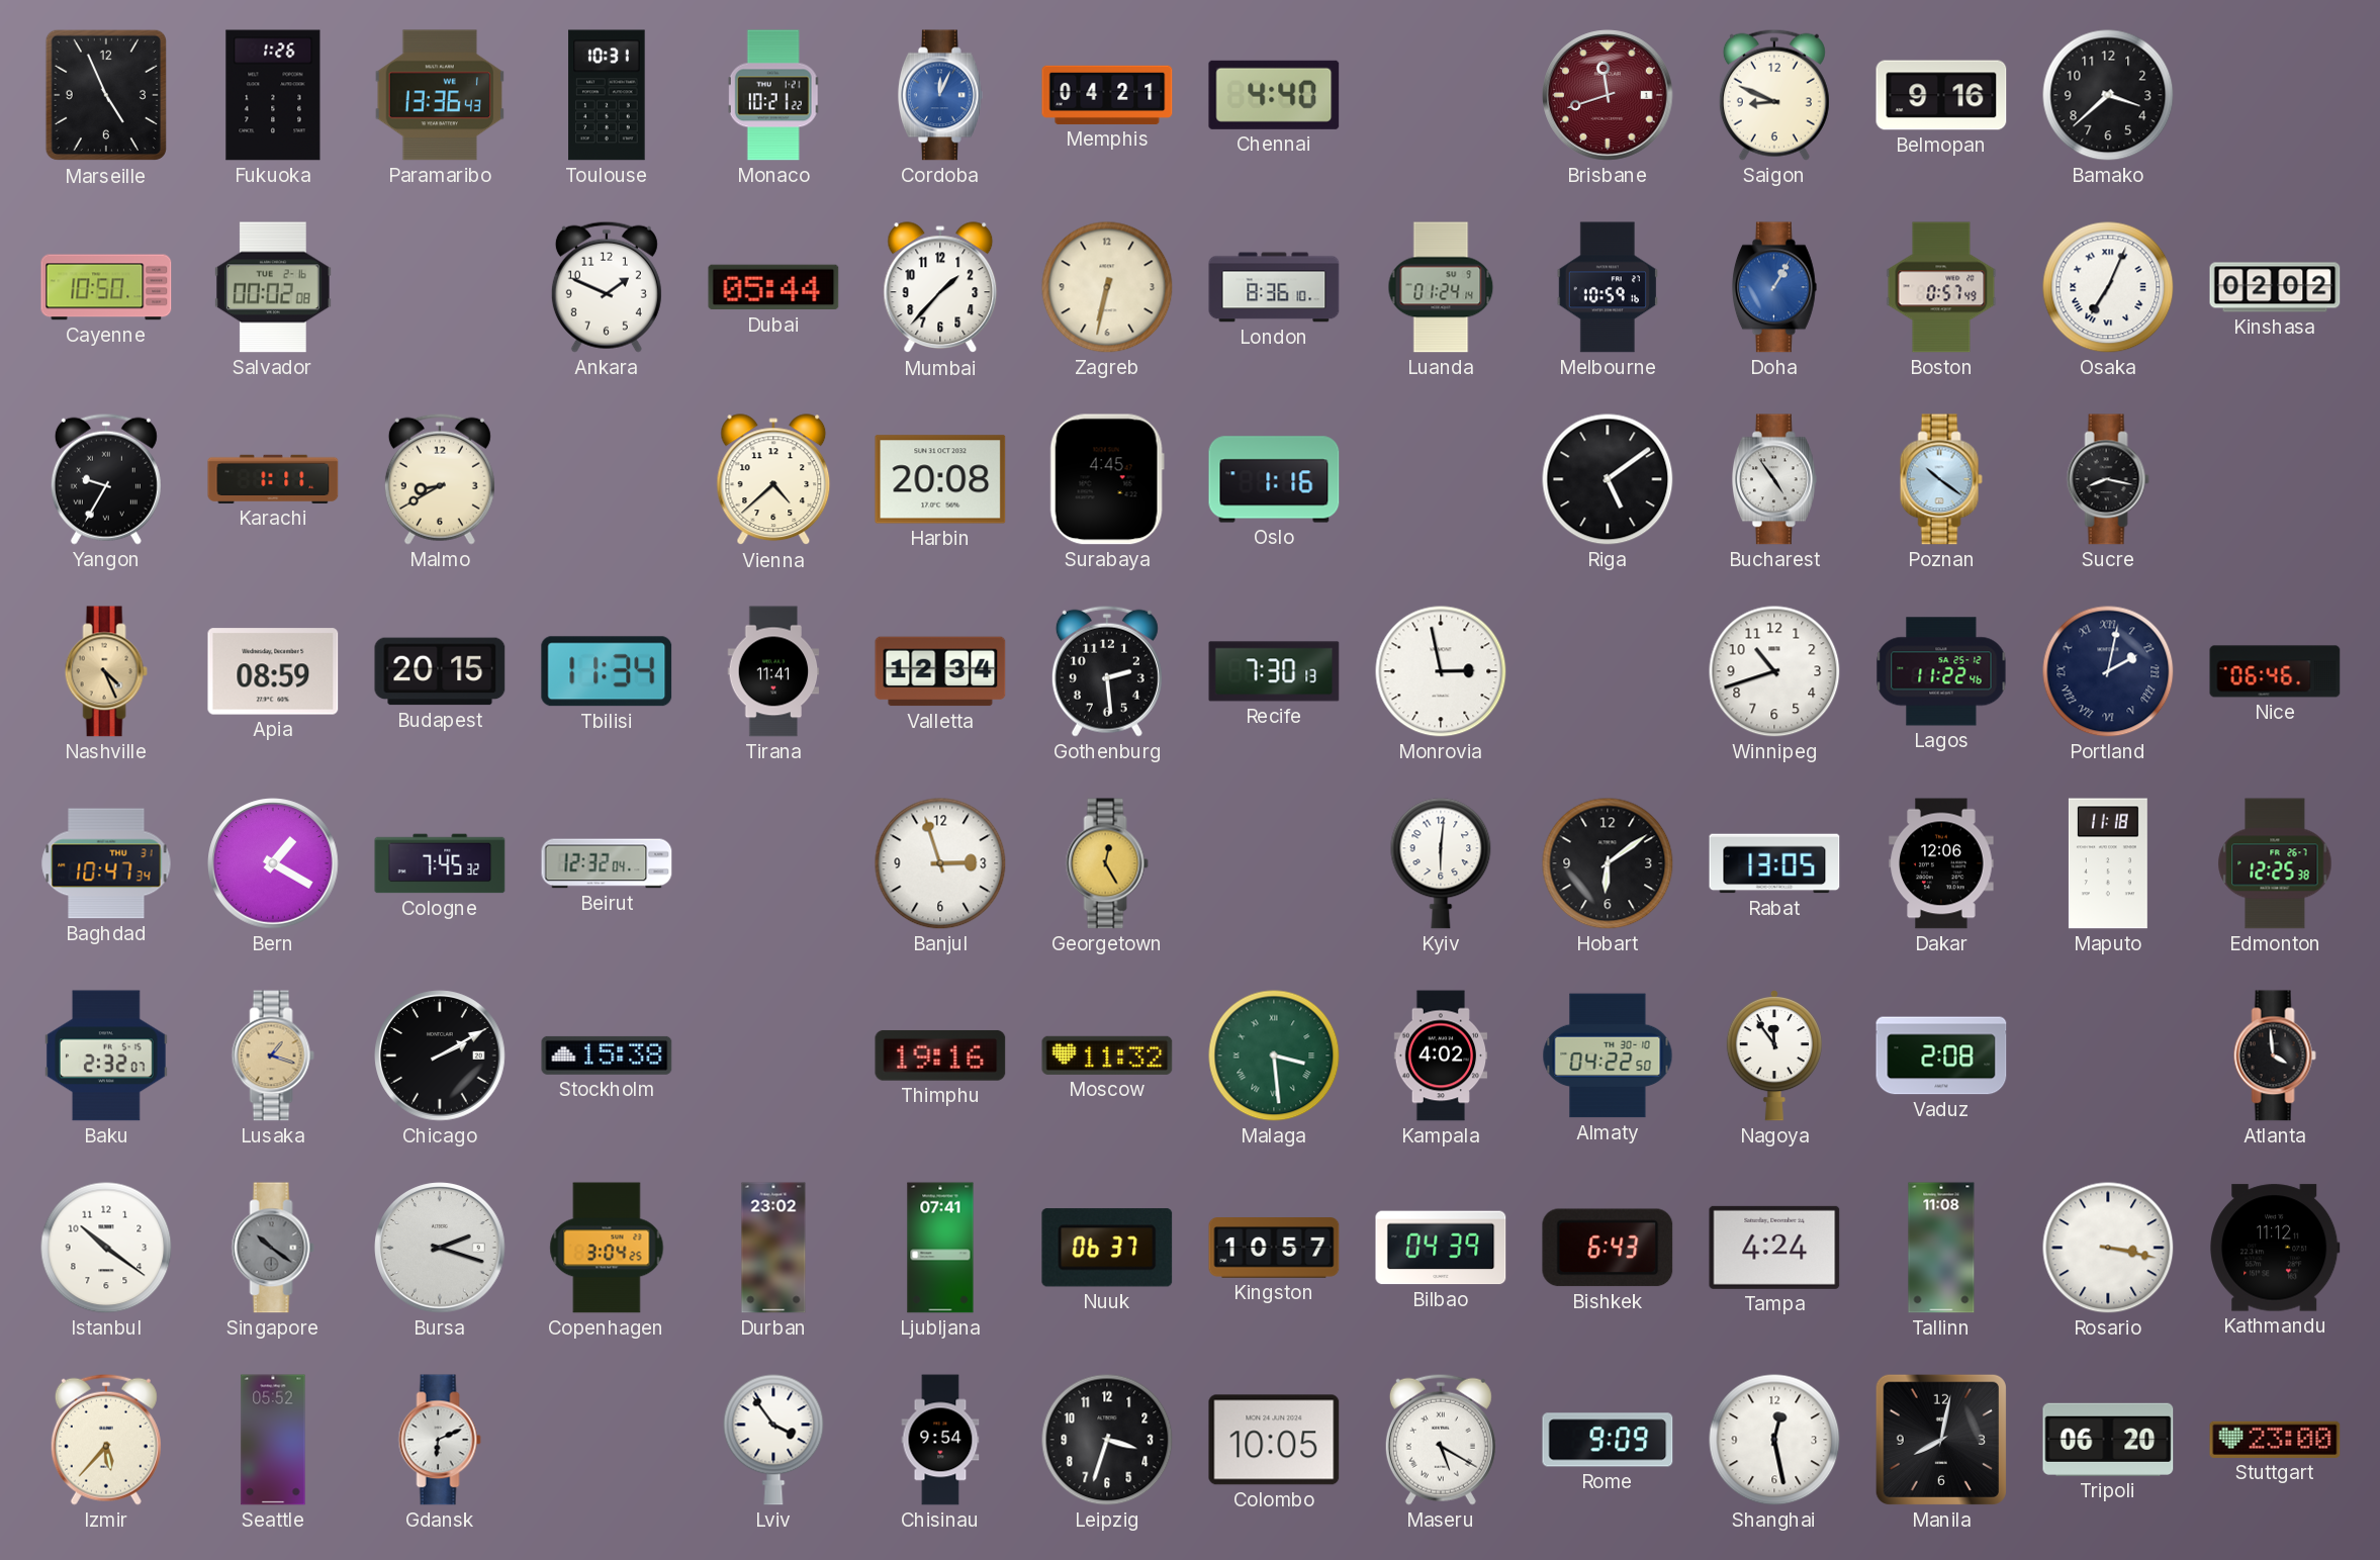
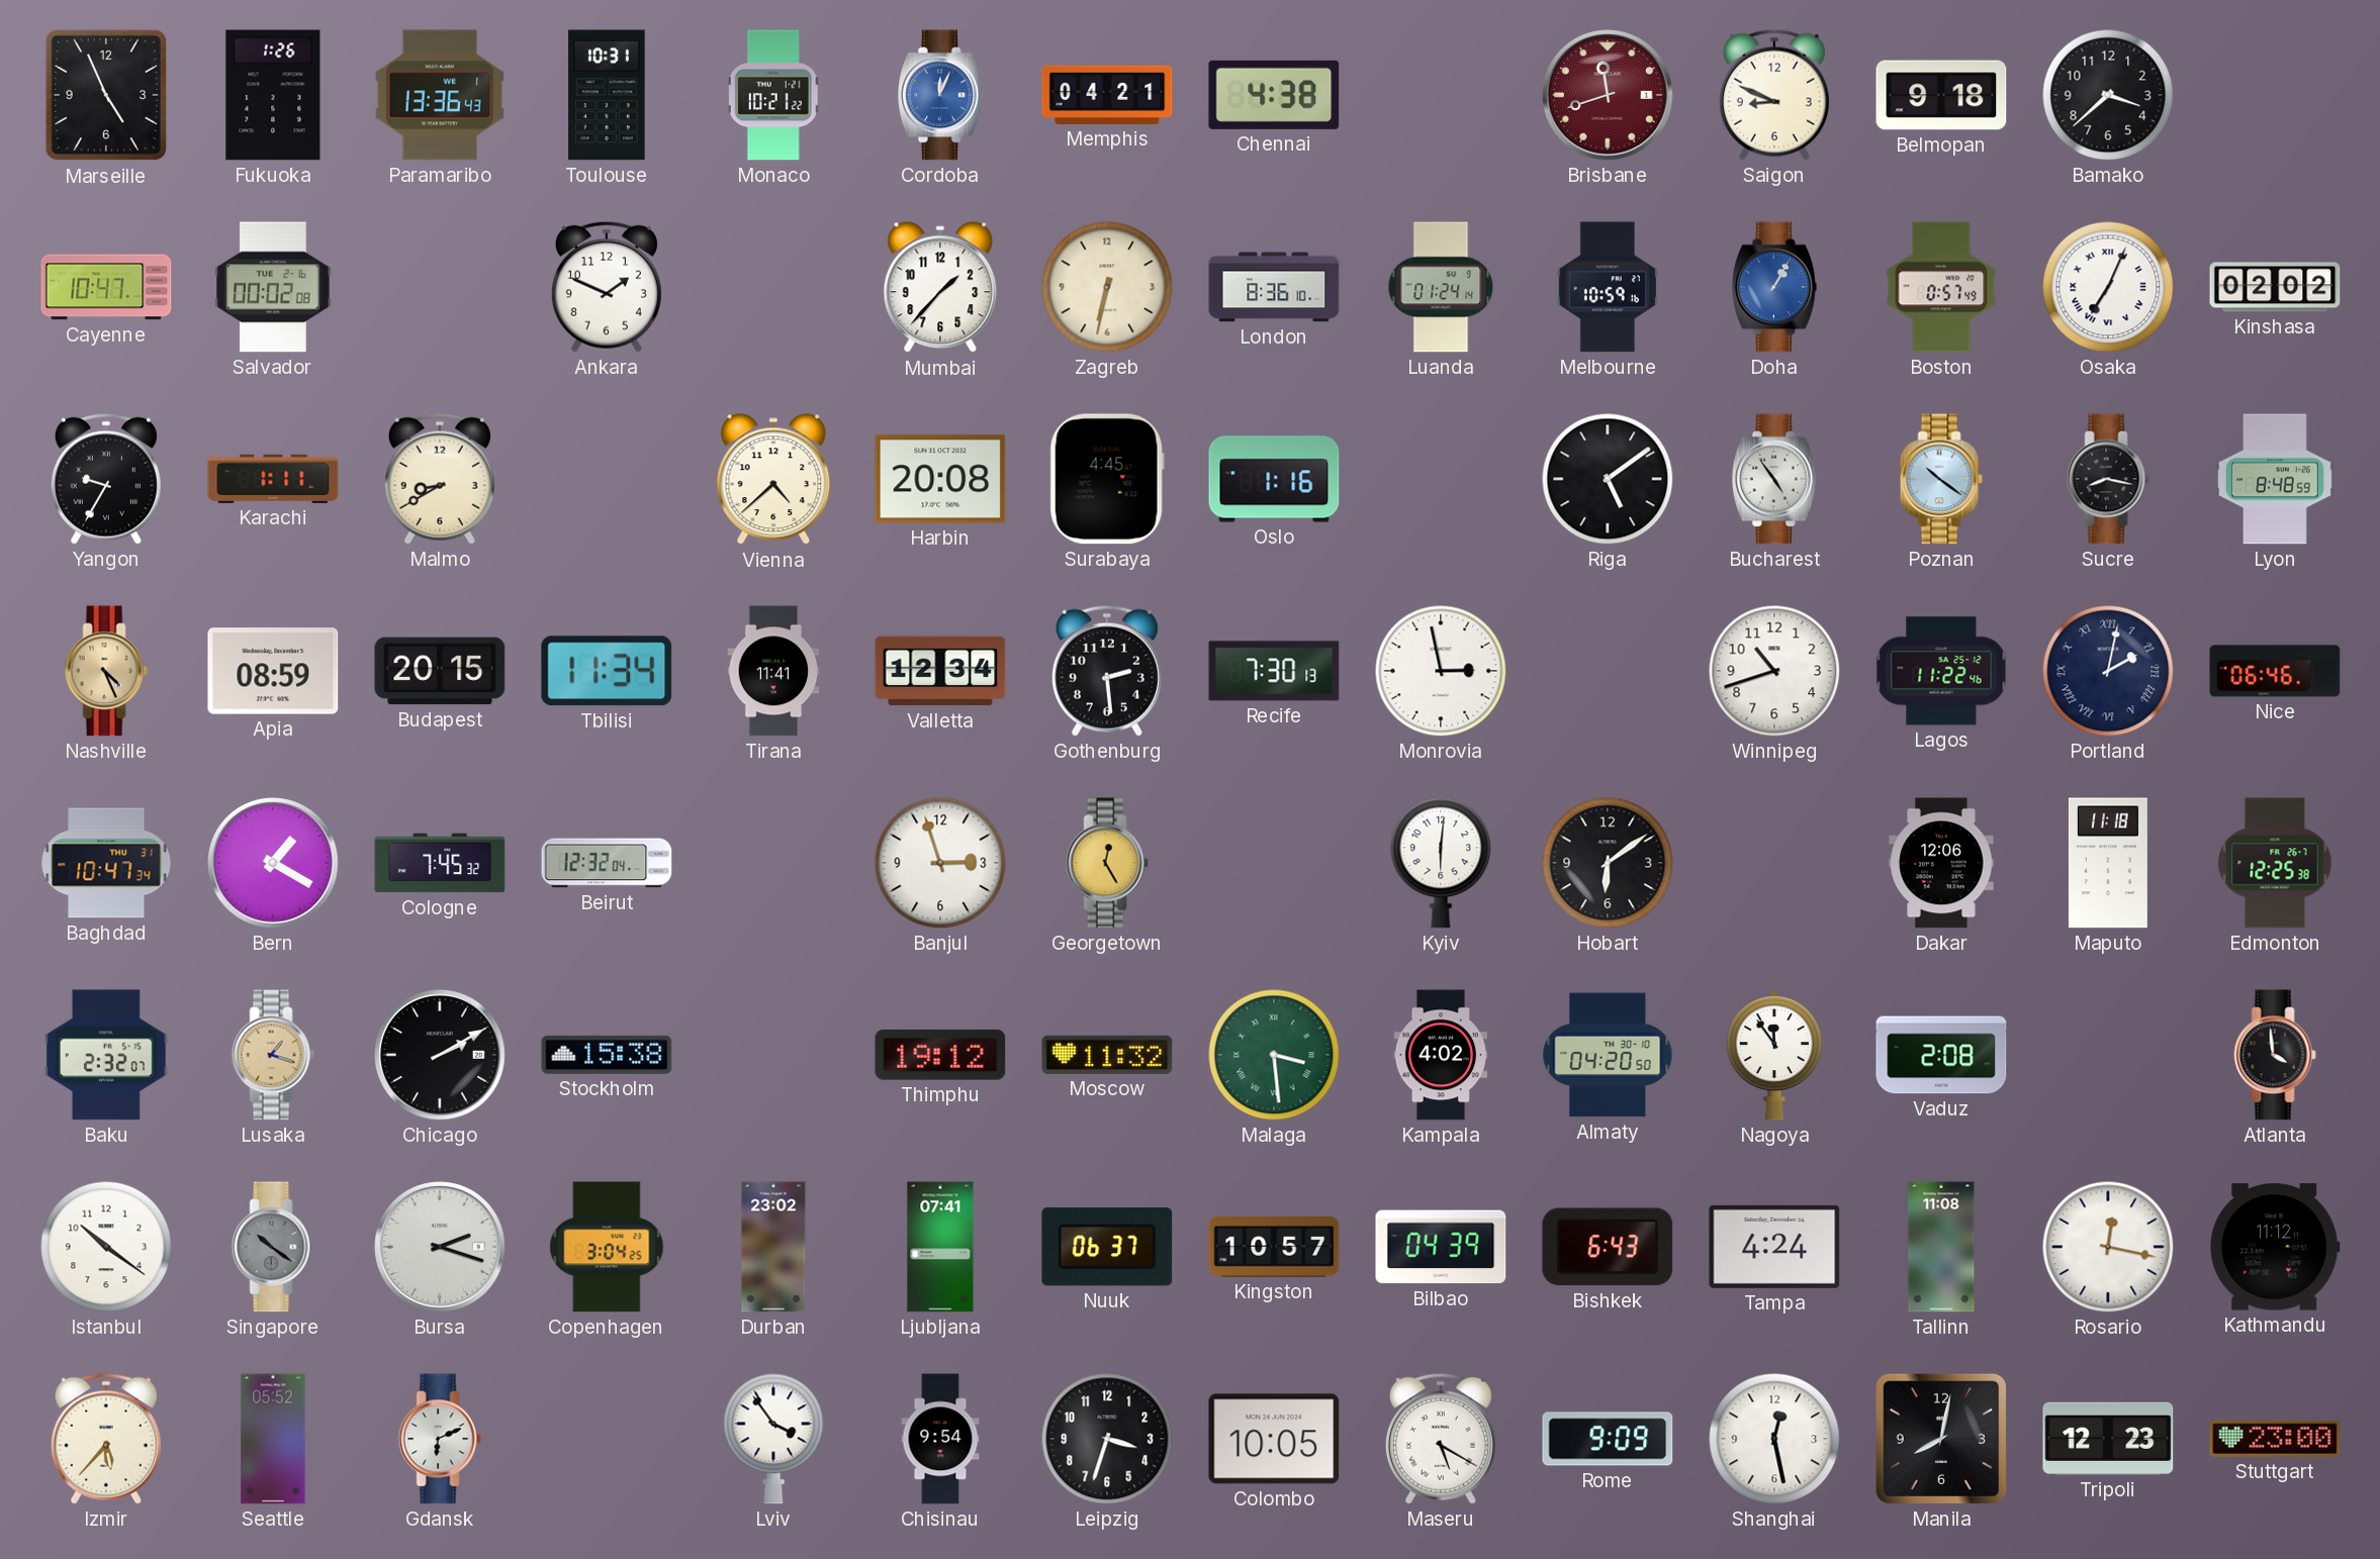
Chennai: 4:40 -> 4:38 (1274, 95)
Belmopan: 9:16 -> 9:18 (1941, 95)
Cayenne: 10:50 -> 10:47 (106, 287)
Dubai: 05:44 -> none (773, 287)
Lyon: none -> 8:48 (2275, 479)
Rabat: 13:05 -> none (1774, 863)
Thimphu: 19:16 -> 19:12 (940, 1055)
Almaty: 04:22 -> 04:20 (1608, 1055)
Rosario: 3:17 -> 12:17 (2108, 1247)
Tripoli: 06:20 -> 12:23 (2108, 1439)
